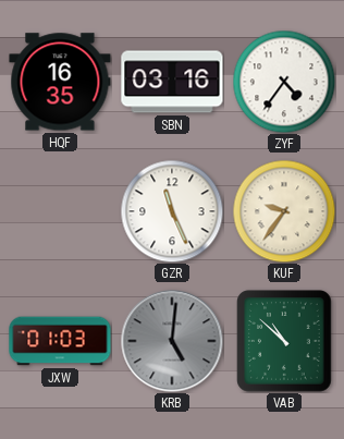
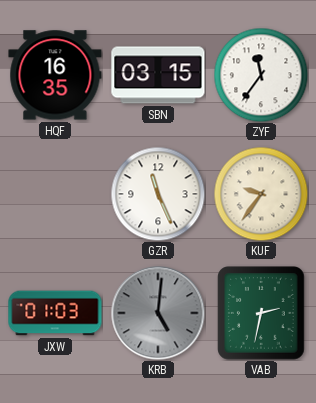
SBN: 03:16 -> 03:15 (158, 75)
ZYF: 4:36 -> 11:36 (261, 75)
VAB: 10:52 -> 2:32 (261, 313)
